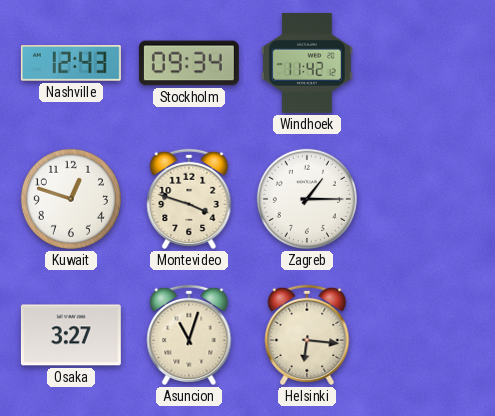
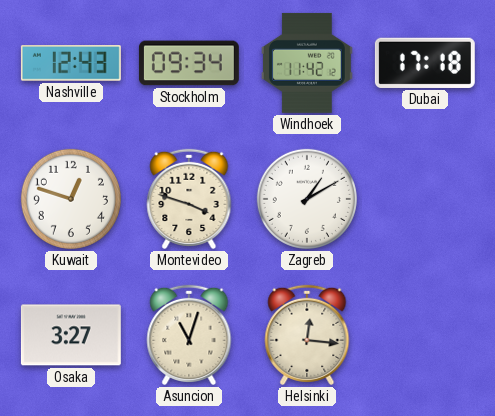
Dubai: none -> 17:18 (425, 63)
Zagreb: 1:15 -> 1:10 (307, 199)
Helsinki: 6:16 -> 12:16 (307, 335)
